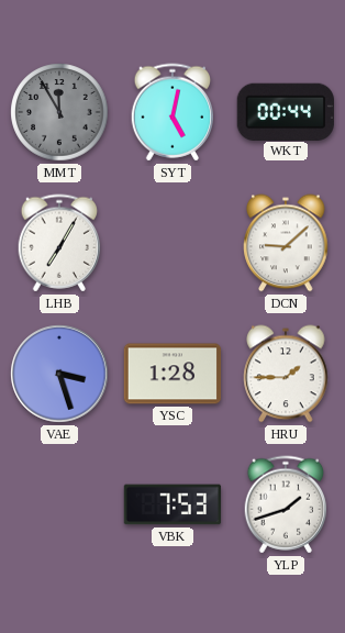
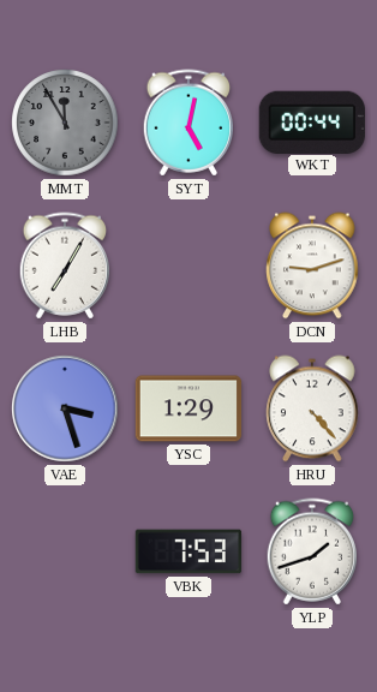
DCN: 9:08 -> 9:12 (312, 266)
YSC: 1:28 -> 1:29 (188, 408)
HRU: 1:45 -> 4:23 (312, 408)
